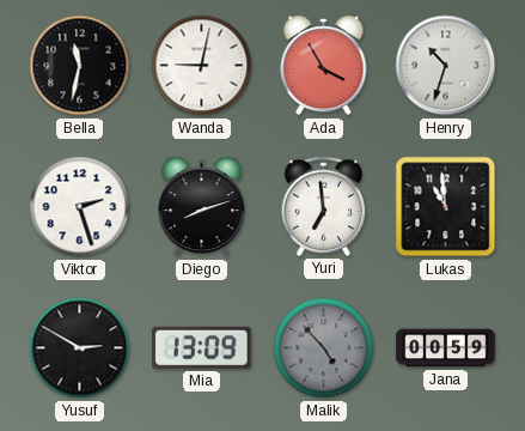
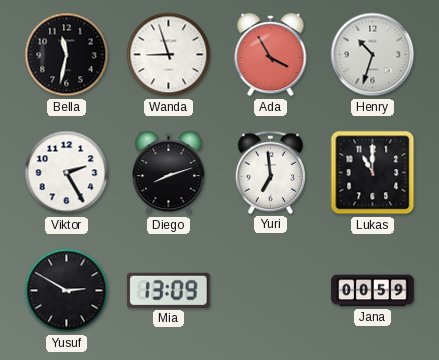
Wanda: 9:02 -> 8:57 (169, 55)
Viktor: 2:27 -> 2:25 (67, 173)
Lukas: 10:59 -> 11:00 (373, 173)
Malik: 4:53 -> none (324, 348)
